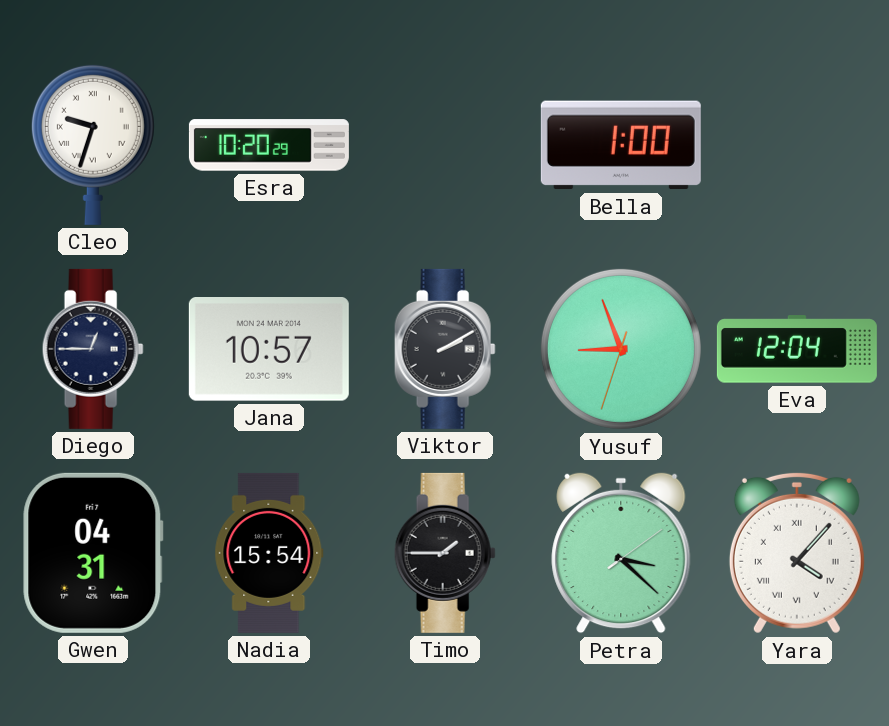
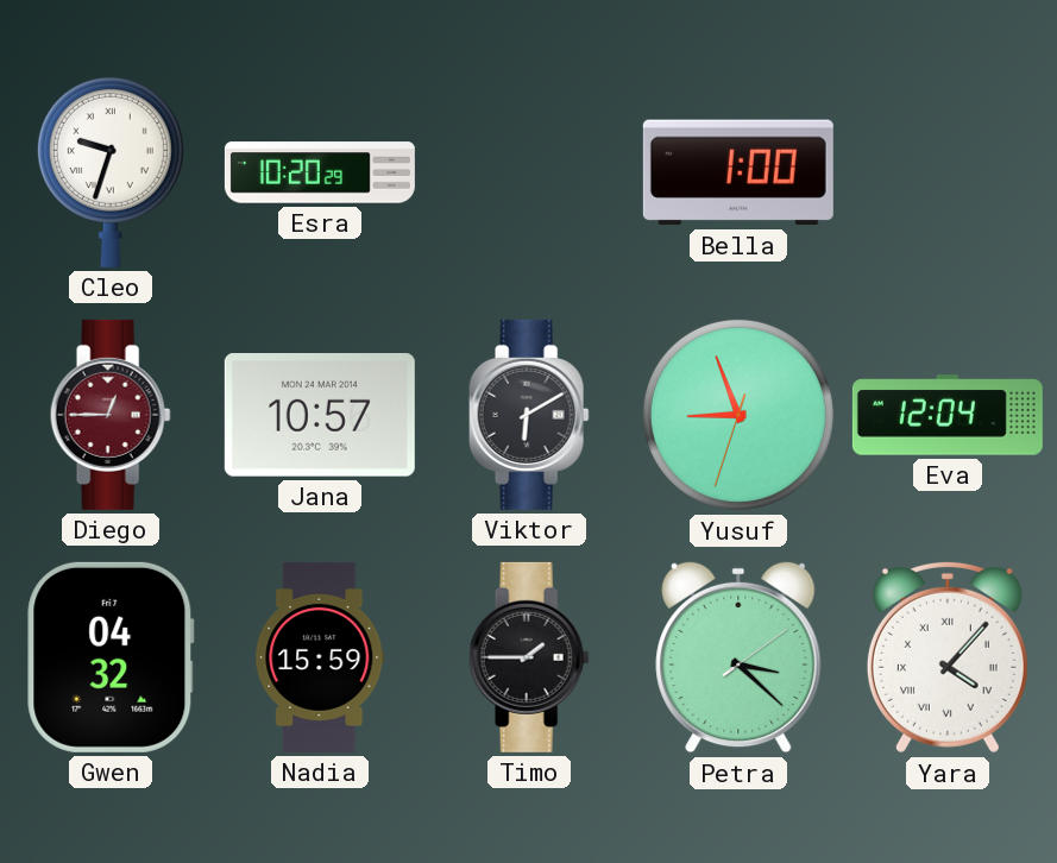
Diego dial: navy -> burgundy (111, 415)
Viktor: 2:10 -> 6:10 (529, 415)
Gwen: 04:31 -> 04:32 (111, 657)
Nadia: 15:54 -> 15:59 (320, 657)
